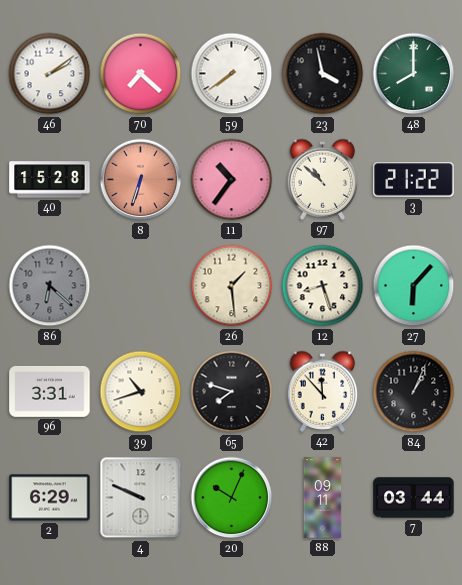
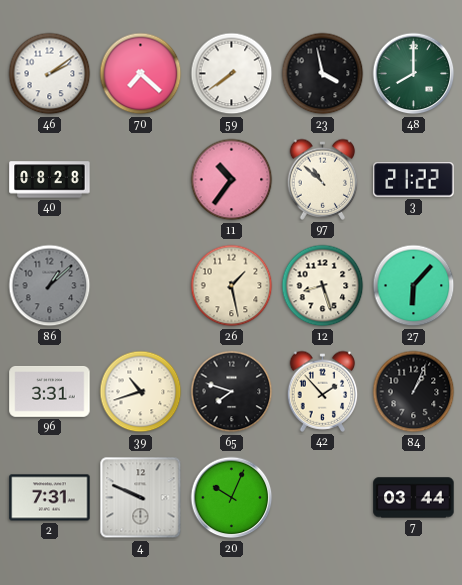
40: 15:28 -> 08:28 (50, 180)
8: 6:33 -> none (141, 180)
86: 6:22 -> 1:08 (50, 286)
26: 1:29 -> 1:28 (232, 286)
42: 11:53 -> 1:53 (323, 391)
2: 6:29 -> 7:31 (50, 498)
88: 09:11 -> none (323, 498)
